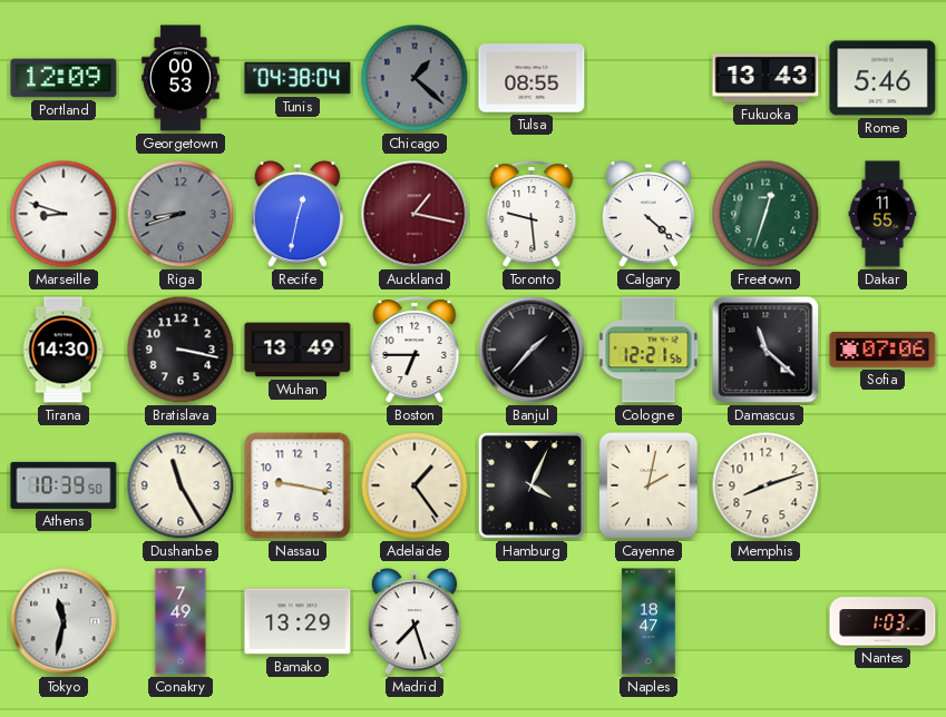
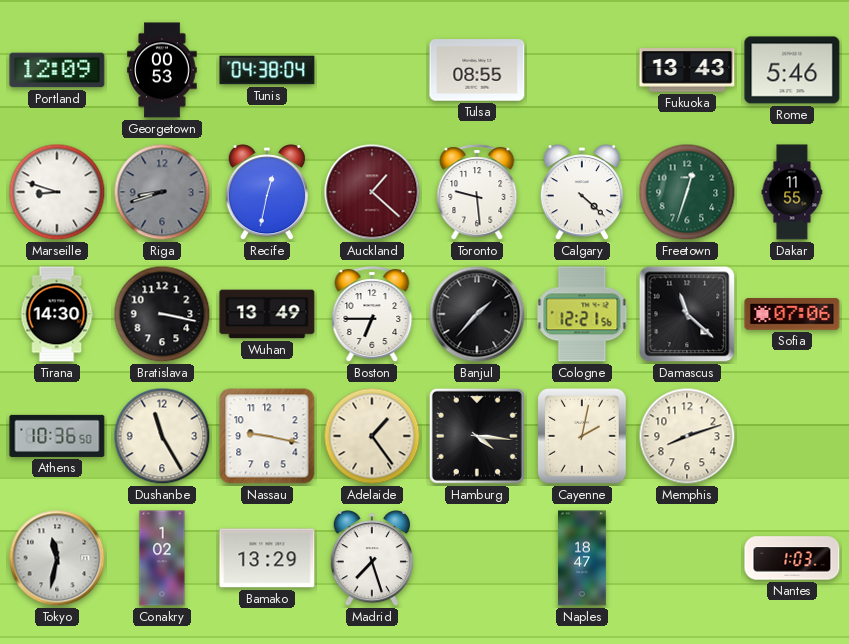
Chicago: 1:22 -> none (415, 78)
Auckland: 1:17 -> 1:22 (372, 192)
Athens: 10:39 -> 10:36 (57, 436)
Hamburg: 4:04 -> 4:16 (477, 436)
Conakry: 7:49 -> 1:02 (162, 558)
